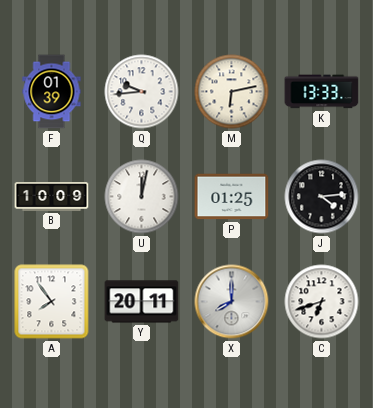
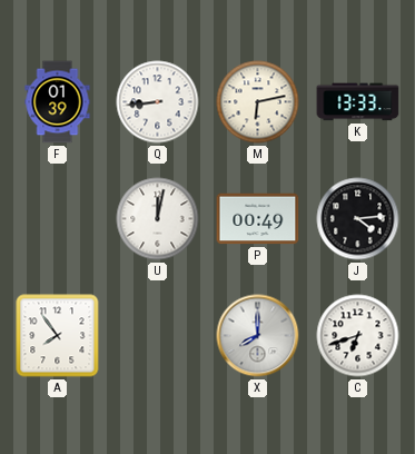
Q: 9:44 -> 8:44 (158, 102)
B: 10:09 -> none (52, 197)
P: 01:25 -> 00:49 (258, 219)
Y: 20:11 -> none (142, 302)
